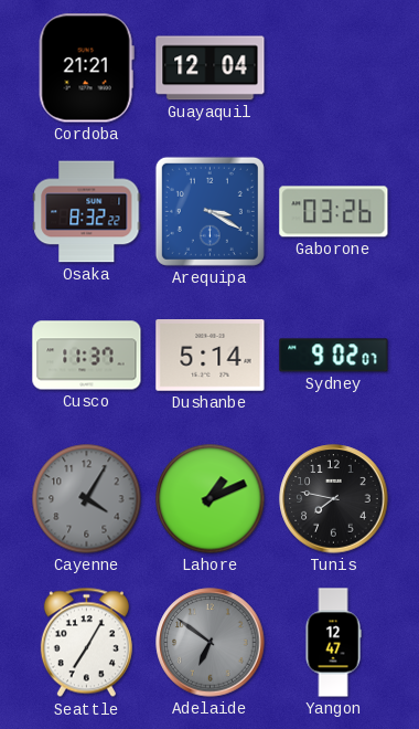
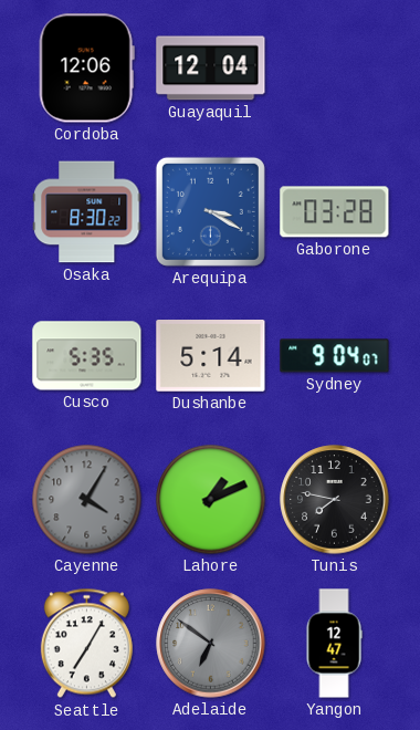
Cordoba: 21:21 -> 12:06 (86, 69)
Osaka: 8:32 -> 8:30 (87, 212)
Gaborone: 03:26 -> 03:28 (335, 212)
Cusco: 11:37 -> 5:35 (87, 356)
Sydney: 9:02 -> 9:04 (335, 356)
